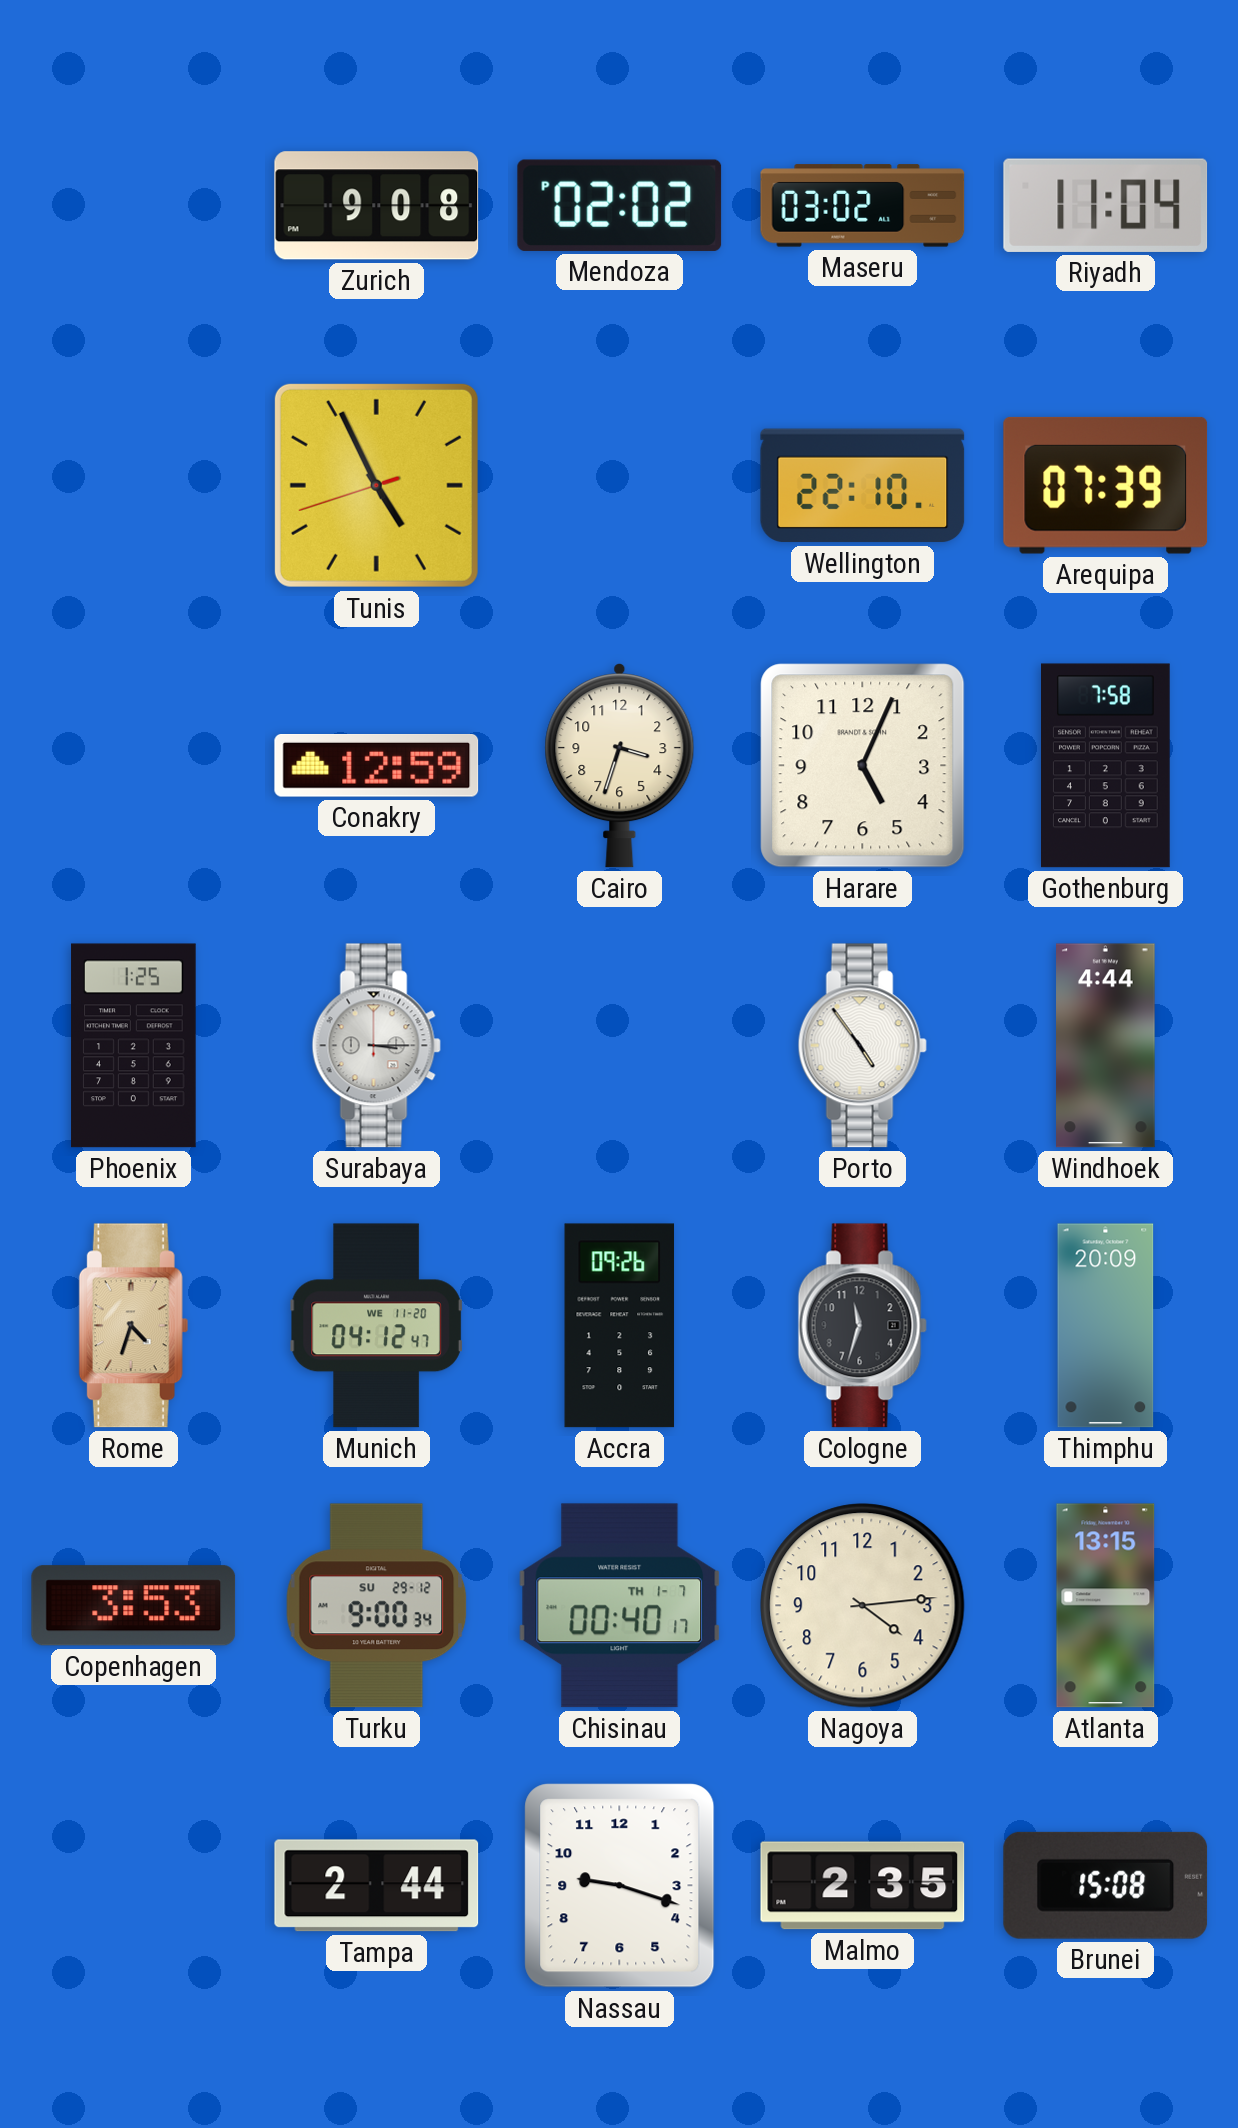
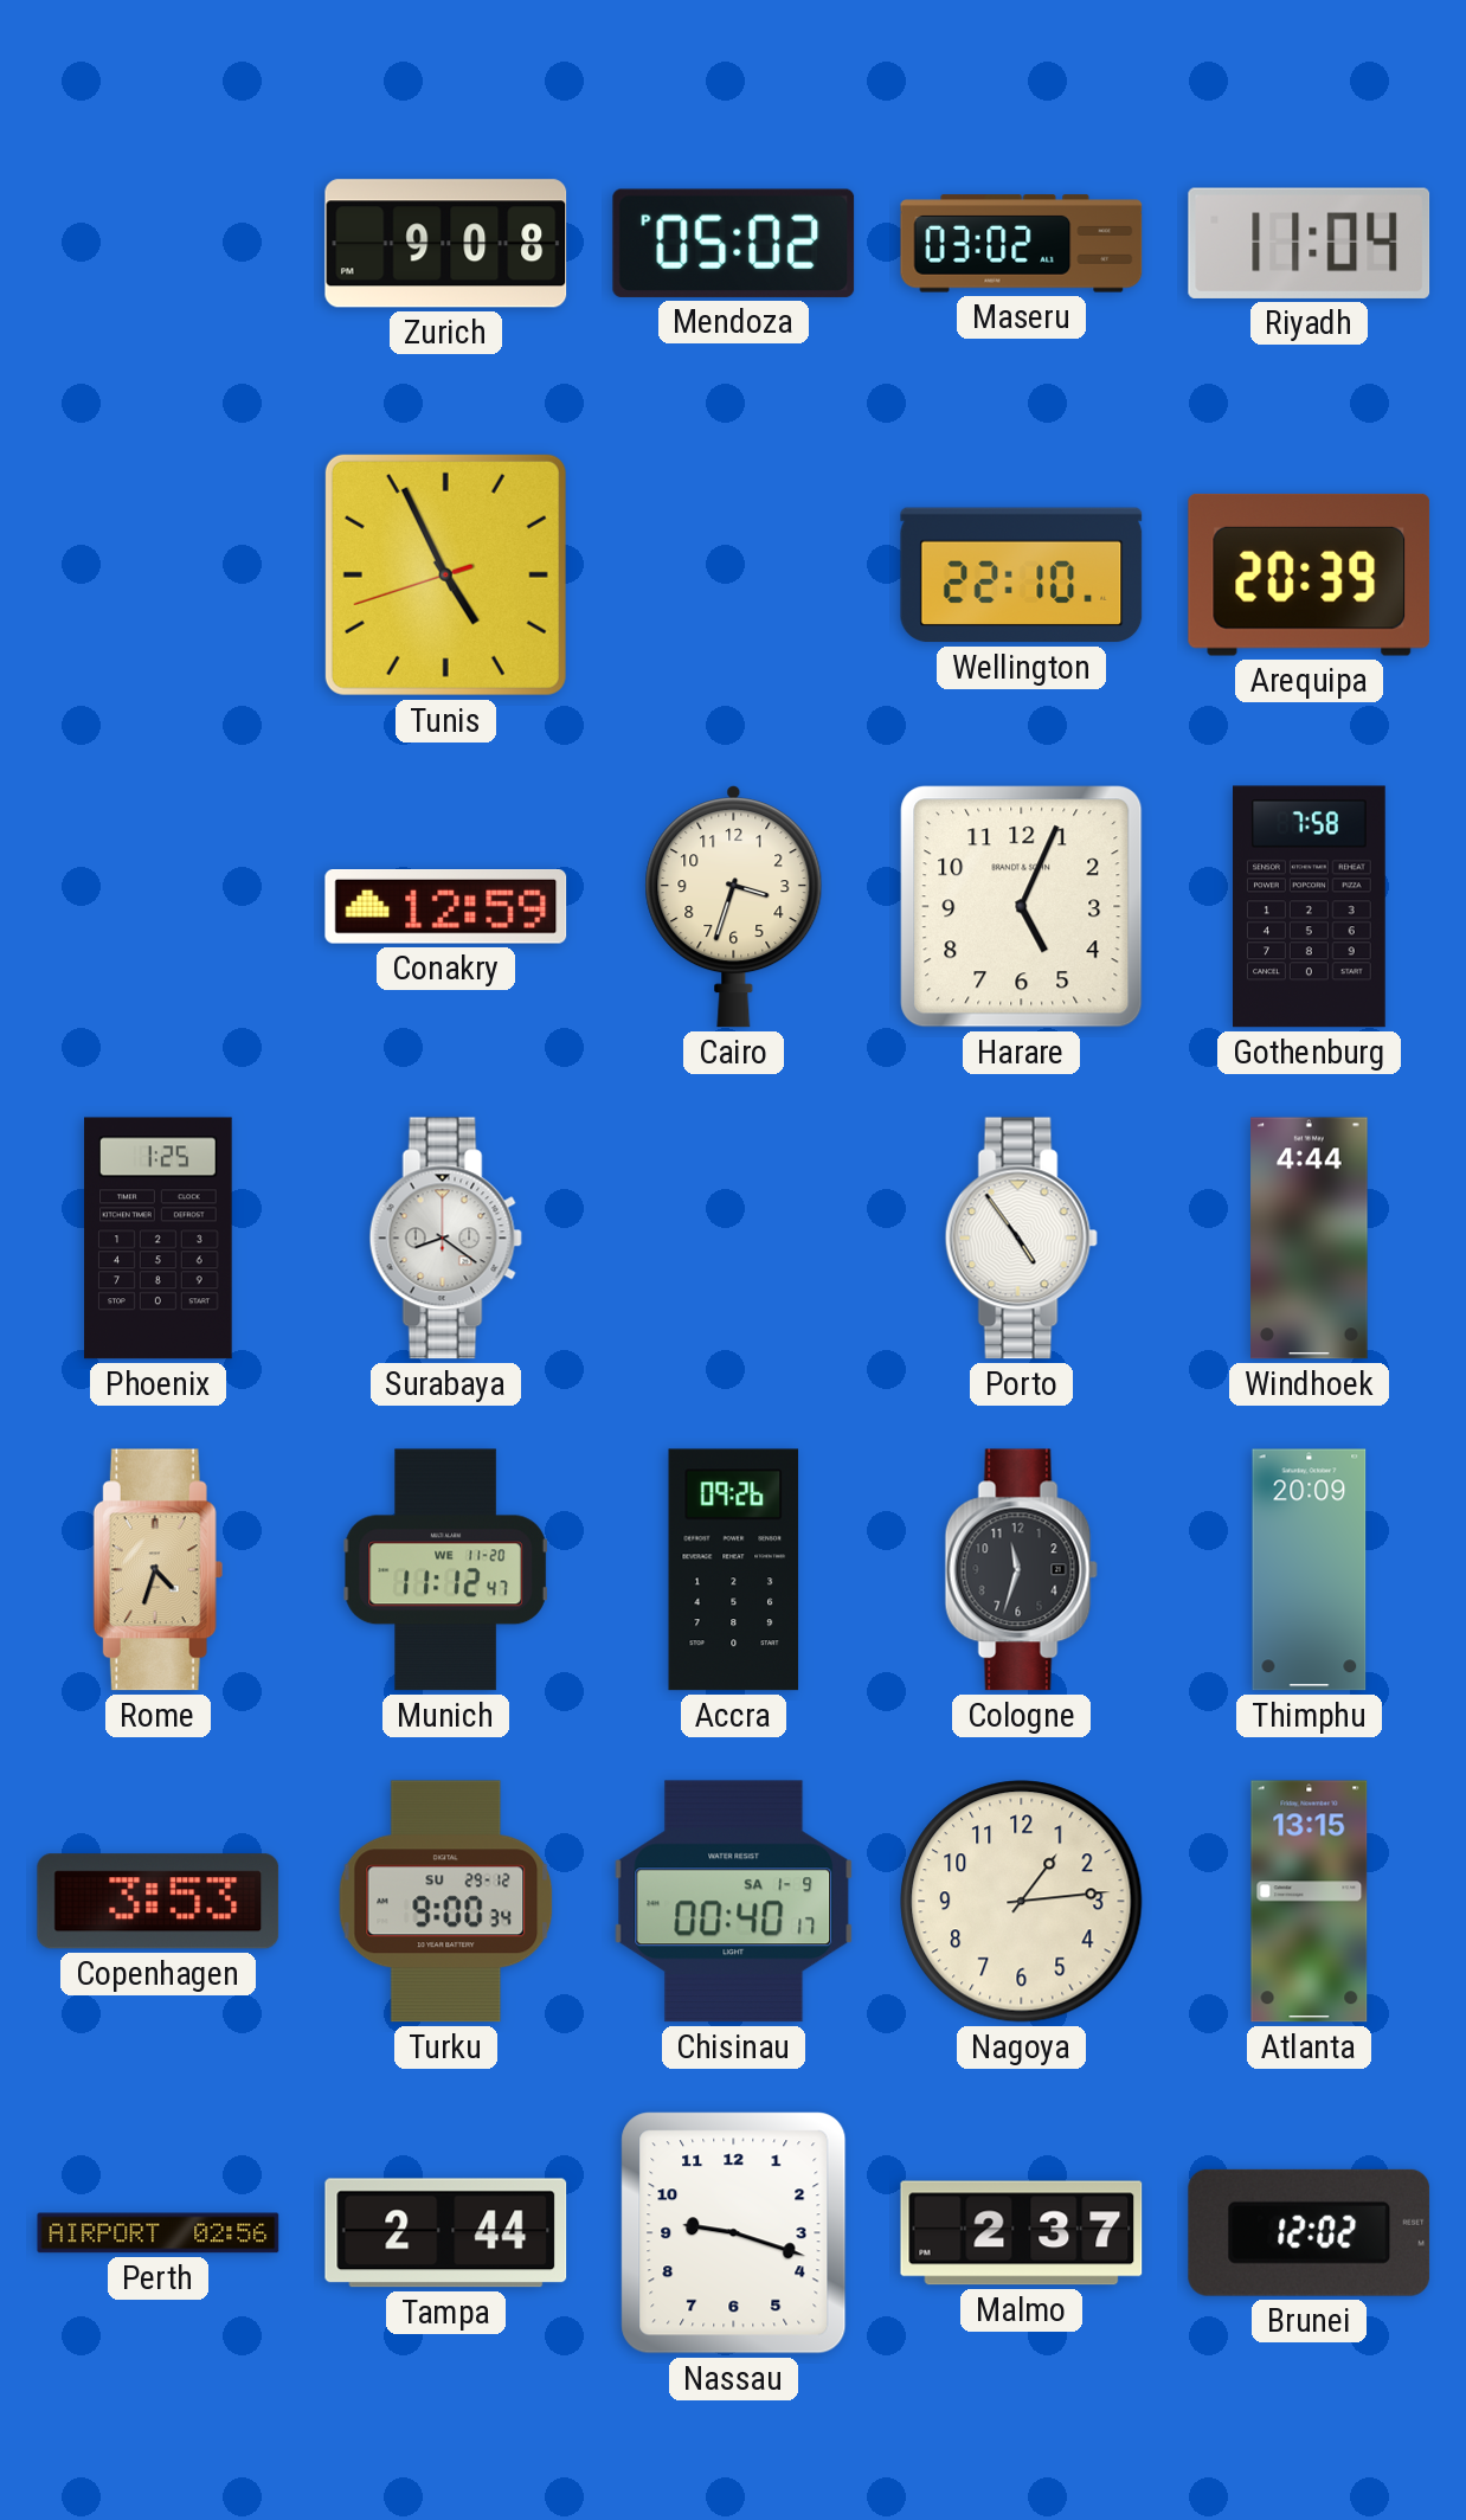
Mendoza: 02:02 -> 05:02 (734, 243)
Arequipa: 07:39 -> 20:39 (1310, 574)
Surabaya: 3:15 -> 8:21 (445, 1239)
Munich: 04:12 -> 11:12 (446, 1570)
Chisinau date: TH 1-7 -> SA 1-9 (734, 1902)
Nagoya: 4:14 -> 1:14 (1022, 1902)
Perth: none -> 02:56 (159, 2233)
Malmo: 2:35 -> 2:37 (1022, 2233)
Brunei: 15:08 -> 12:02 (1310, 2232)
